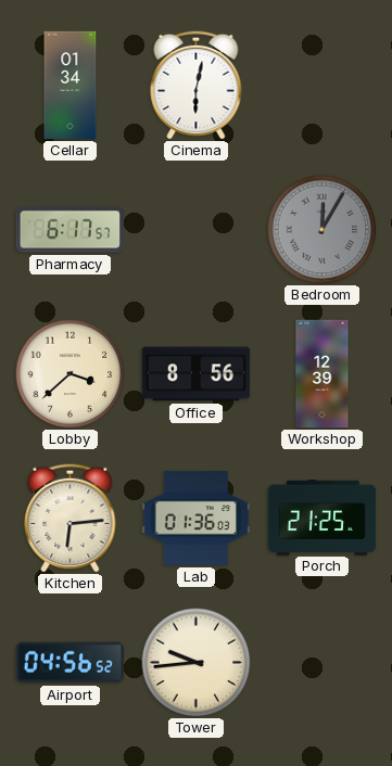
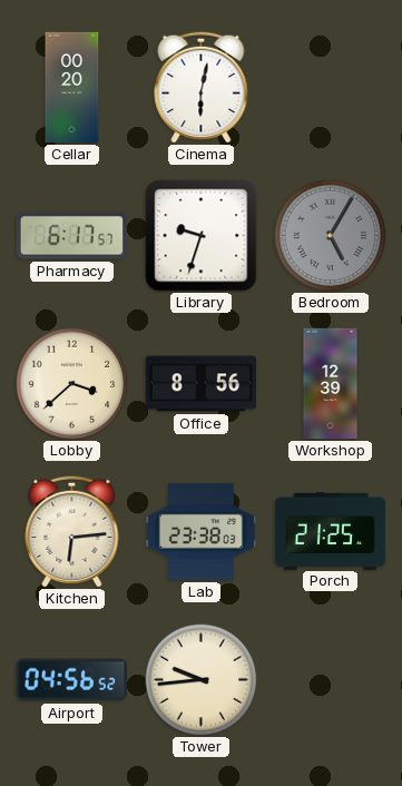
Cellar: 01:34 -> 00:20 (72, 88)
Library: none -> 9:33 (202, 236)
Bedroom: 12:05 -> 5:05 (331, 236)
Lab: 01:36 -> 23:38 (202, 531)
